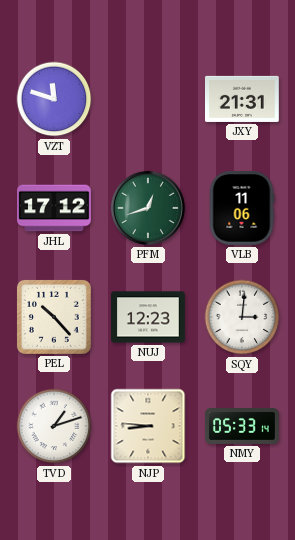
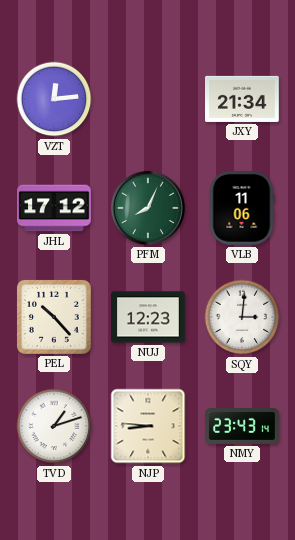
VZT: 11:48 -> 12:14 (54, 99)
JXY: 21:31 -> 21:34 (243, 99)
PFM: 12:42 -> 8:04 (148, 208)
NMY: 05:33 -> 23:43 (242, 426)
